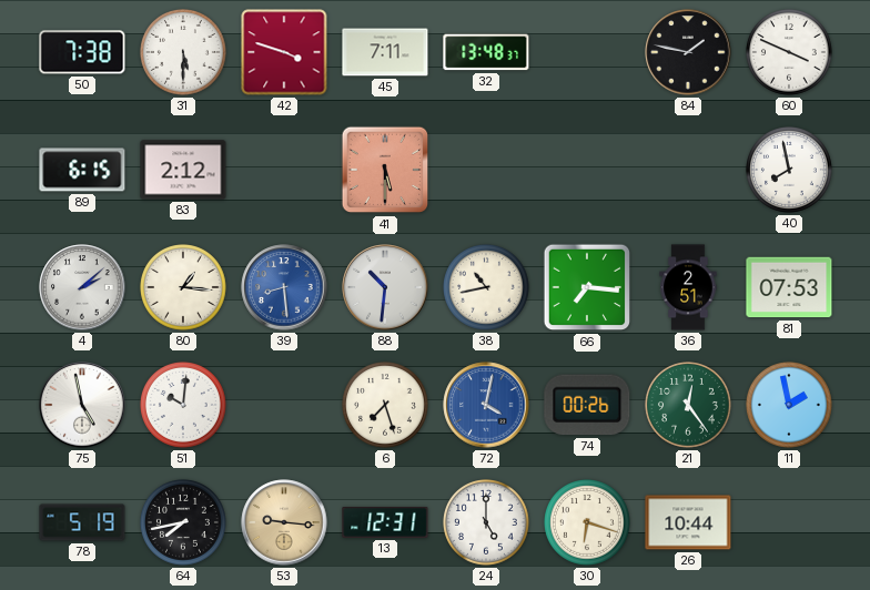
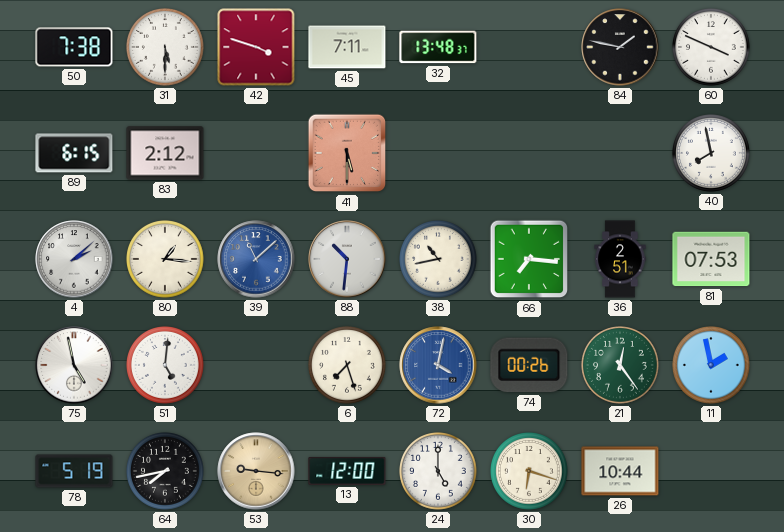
39: 8:29 -> 11:08 (256, 259)
51: 10:01 -> 5:01 (166, 366)
13: 12:31 -> 12:00 (347, 471)
